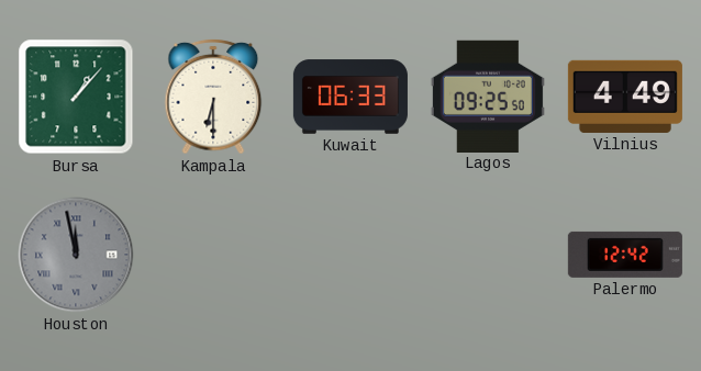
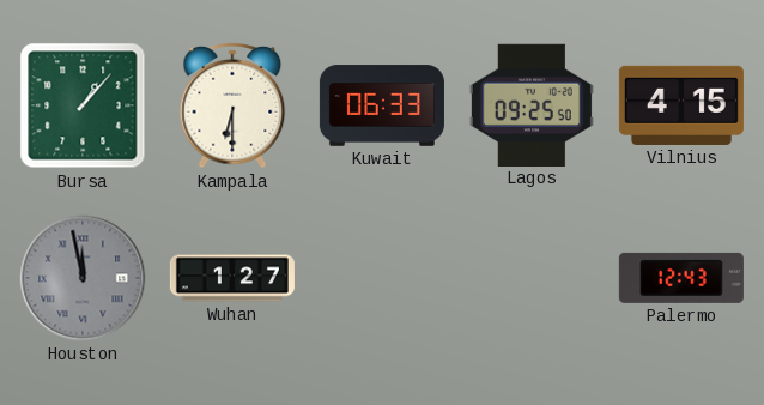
Vilnius: 4:49 -> 4:15 (681, 105)
Wuhan: none -> 1:27 (232, 278)
Palermo: 12:42 -> 12:43 (681, 278)
